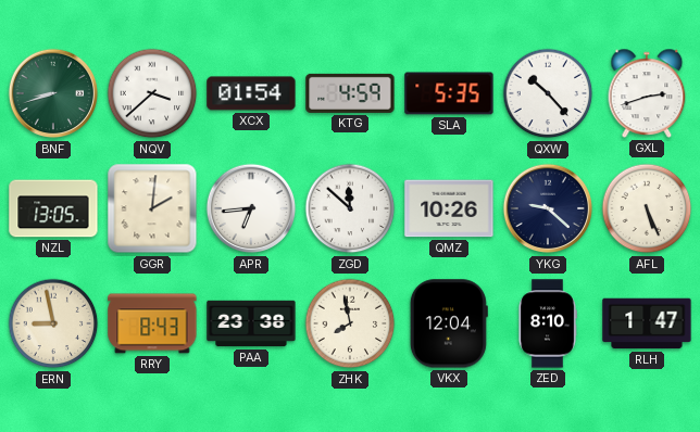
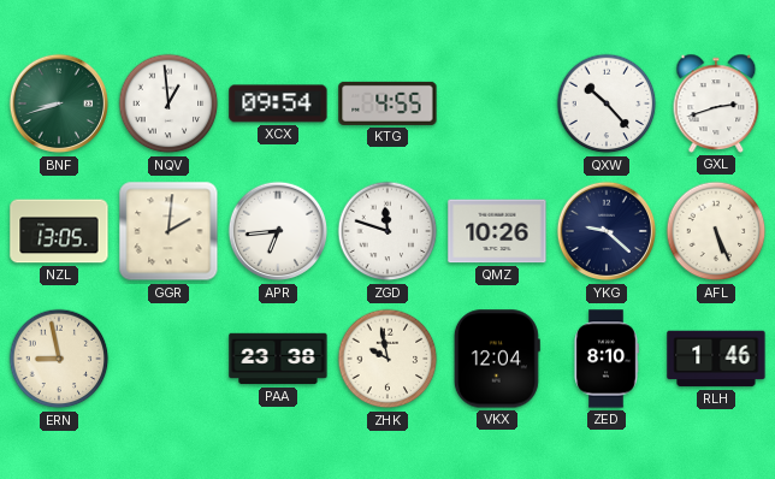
NQV: 3:38 -> 12:59 (168, 104)
XCX: 01:54 -> 09:54 (278, 104)
KTG: 4:59 -> 4:55 (387, 104)
SLA: 5:35 -> none (449, 93)
ZGD: 11:52 -> 11:48 (387, 231)
RRY: 8:43 -> none (152, 323)
ZHK: 7:58 -> 9:58 (387, 359)
RLH: 1:47 -> 1:46 (716, 359)
